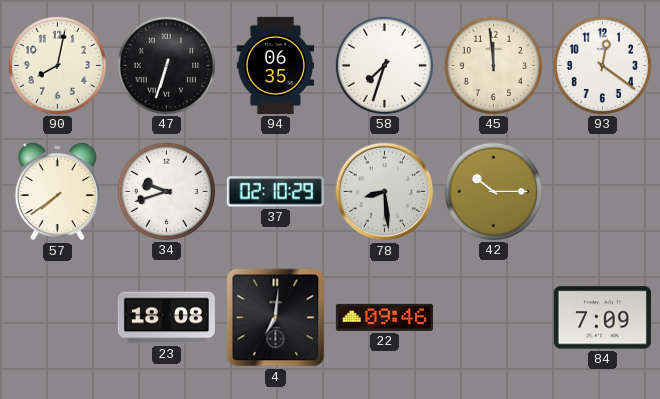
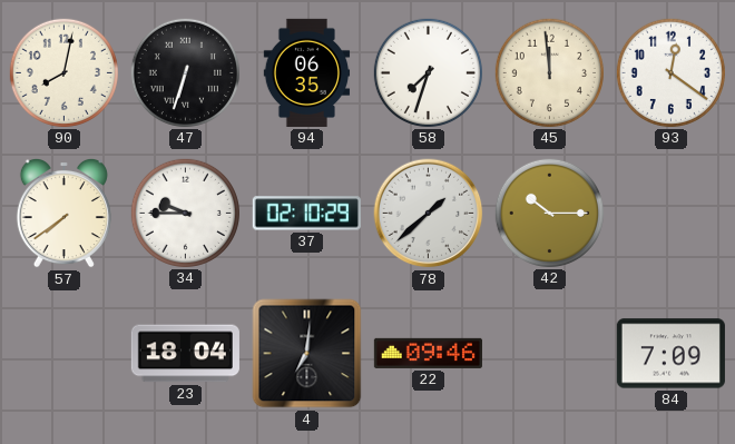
34: 9:42 -> 9:45 (185, 213)
78: 8:29 -> 1:38 (429, 214)
23: 18:08 -> 18:04 (185, 354)
